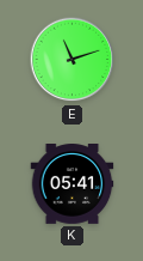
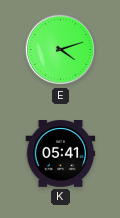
E: 11:12 -> 4:12 (61, 50)
